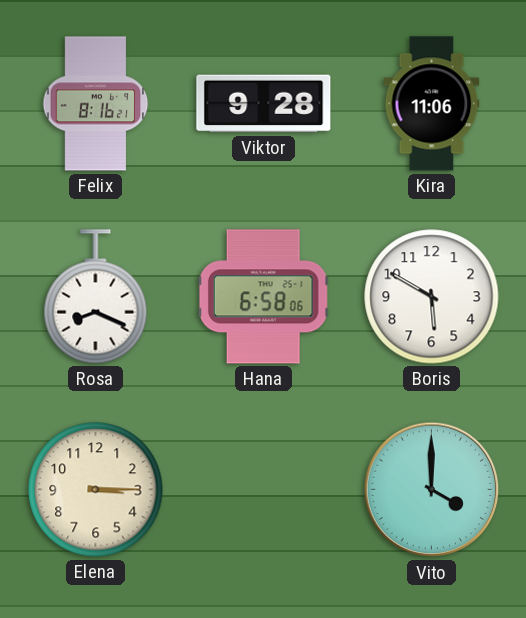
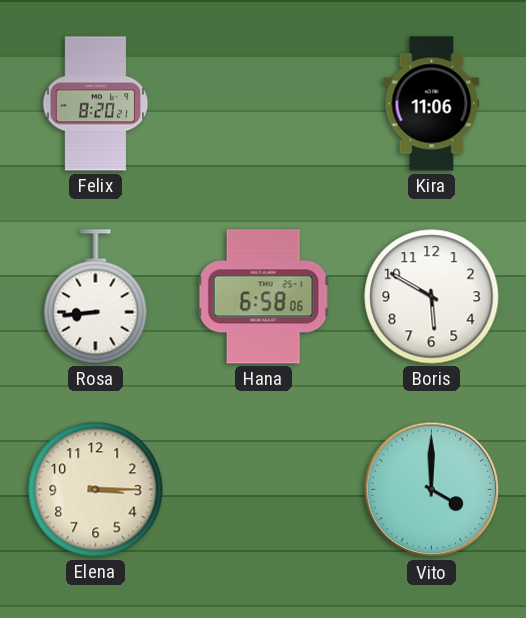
Felix: 8:16 -> 8:20 (96, 104)
Viktor: 9:28 -> none (264, 104)
Rosa: 8:19 -> 8:44 (96, 297)
